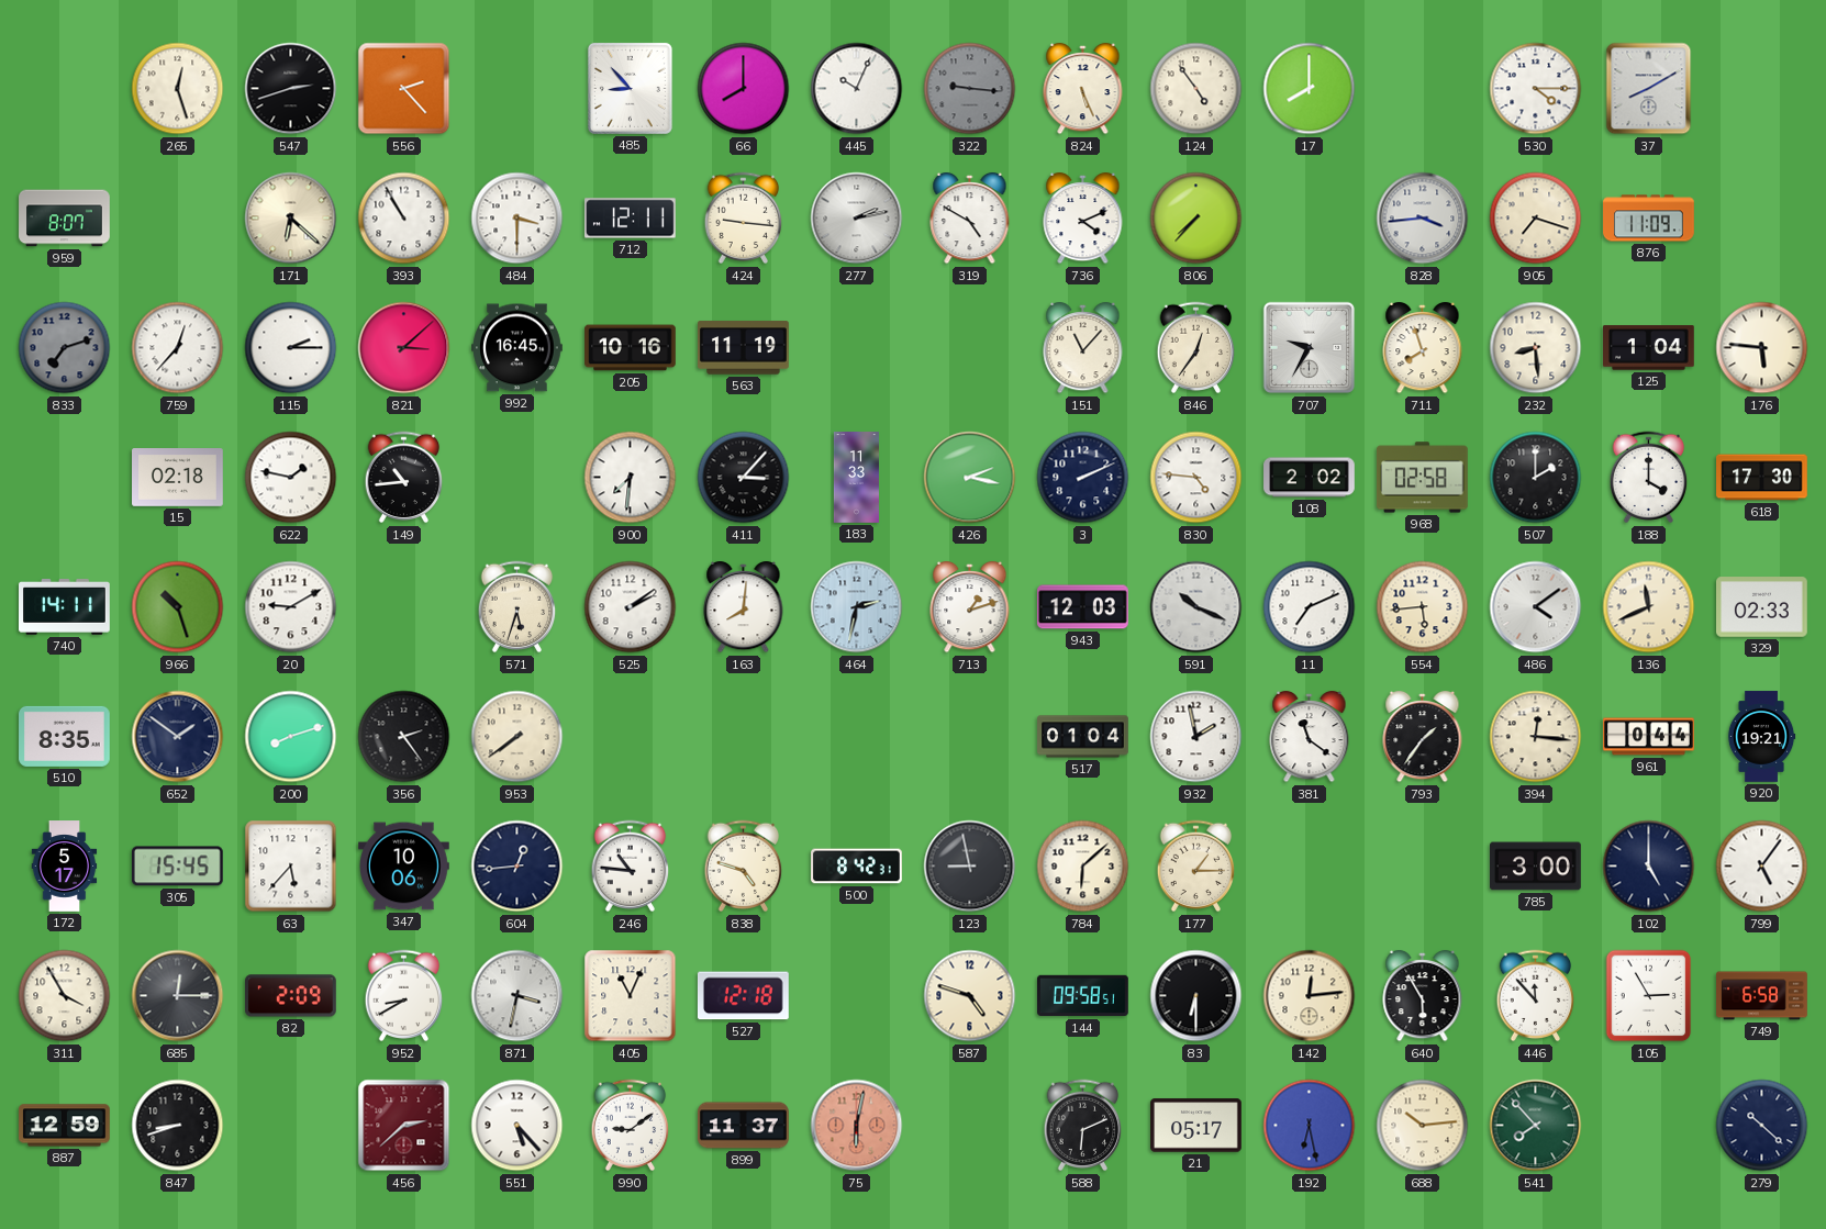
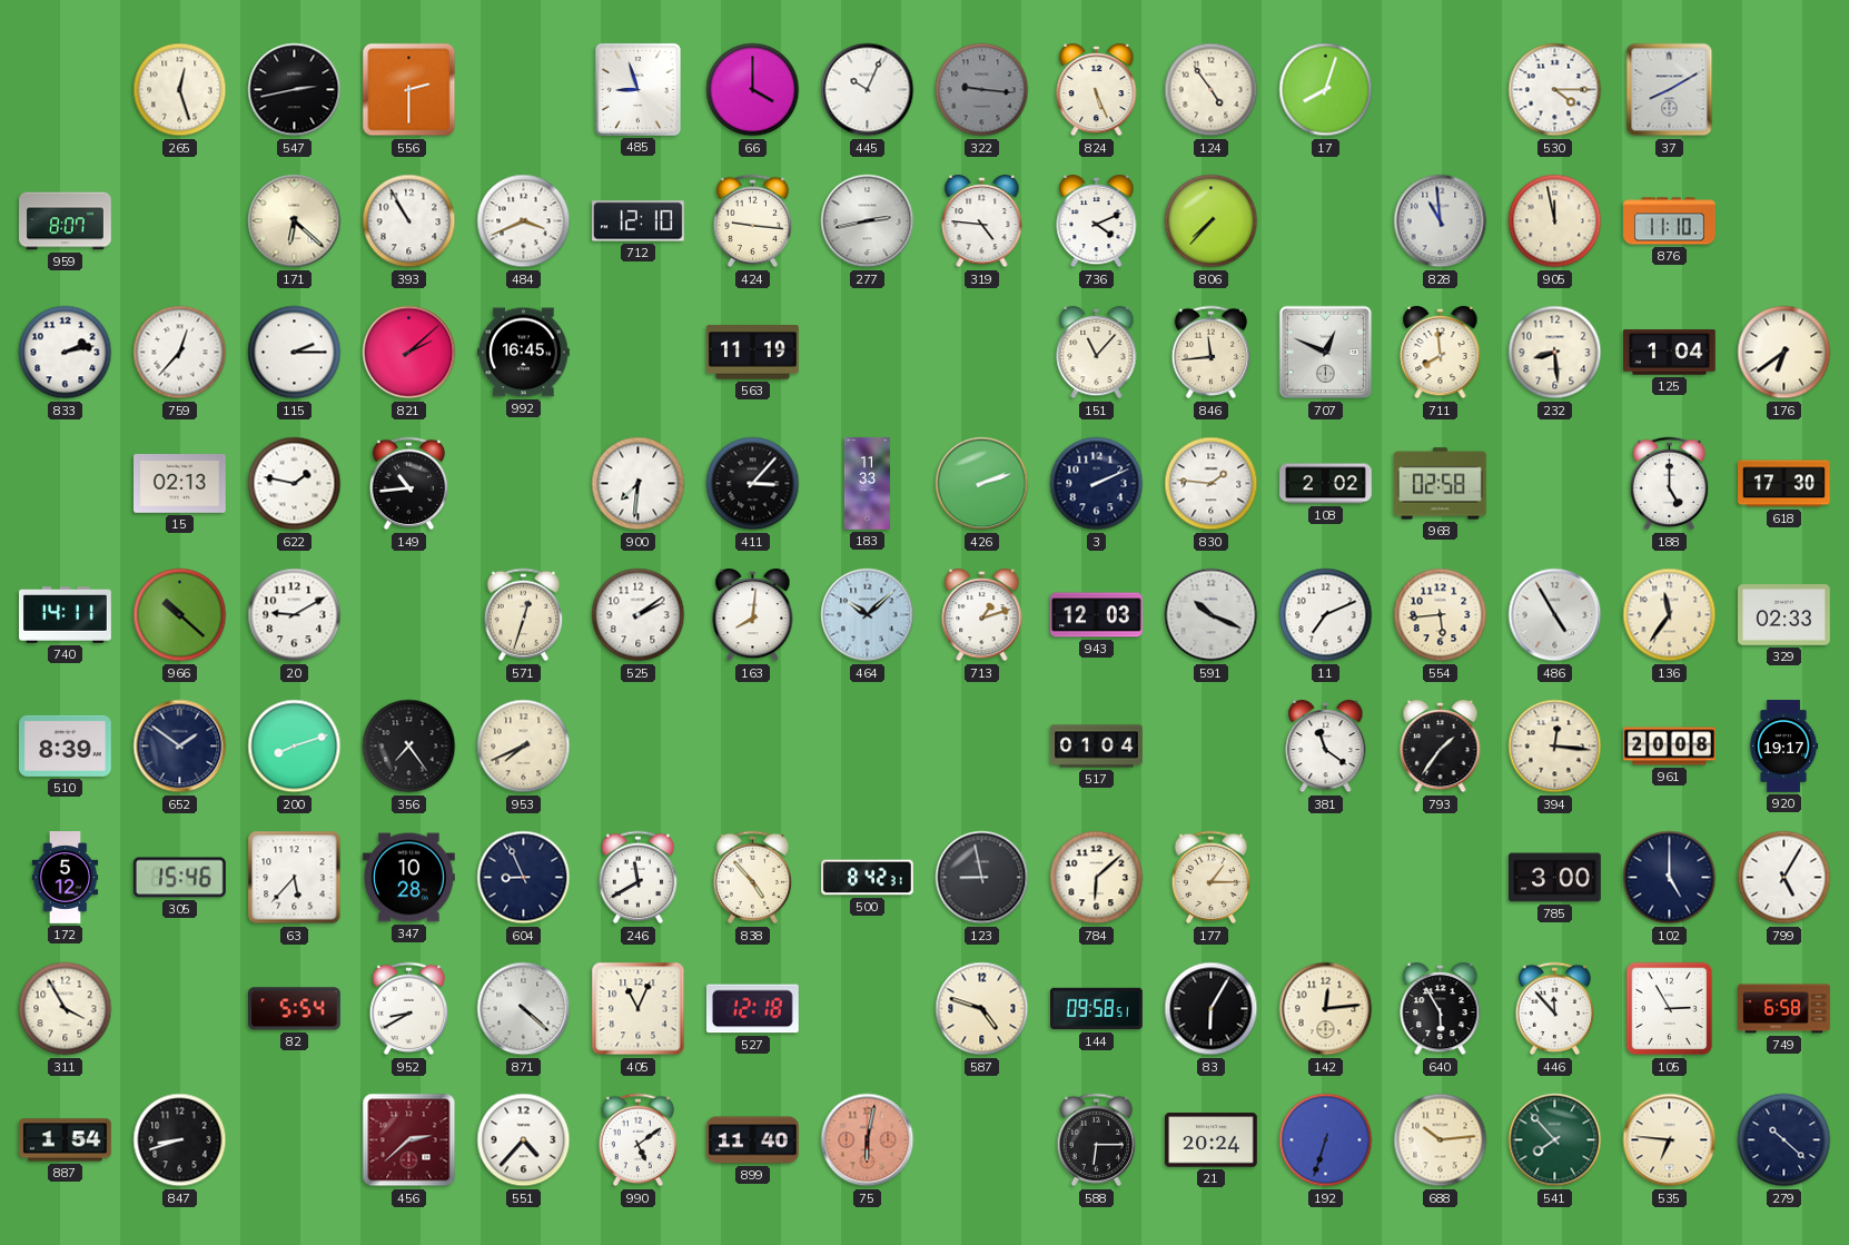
547: 2:42 -> 2:43 (295, 90)
556: 2:23 -> 2:30 (409, 90)
485: 8:53 -> 8:57 (637, 89)
66: 8:00 -> 4:00 (753, 90)
17: 8:00 -> 8:03 (1326, 90)
484: 3:30 -> 3:41 (524, 221)
712: 12:11 -> 12:10 (639, 221)
277: 2:13 -> 2:43 (868, 221)
319: 4:50 -> 4:46 (982, 221)
828: 3:44 -> 10:59 (1441, 221)
905: 7:18 -> 11:58 (1555, 221)
876: 11:09 -> 11:10 (1670, 221)
833: 7:12 -> 2:13 (66, 353)
833 dial: grey -> white (66, 353)
821: 3:08 -> 2:08 (409, 353)
205: 10:16 -> none (631, 348)
846: 12:36 -> 11:44 (1212, 353)
707: 9:35 -> 12:49 (1326, 353)
711: 7:57 -> 7:59 (1441, 353)
176: 5:46 -> 6:39 (1784, 353)
15: 02:18 -> 02:13 (180, 484)
426: 2:17 -> 2:12 (982, 484)
830: 4:46 -> 1:46 (1212, 484)
507: 2:00 -> none (1536, 478)
188: 4:00 -> 5:00 (1670, 484)
966: 10:27 -> 10:22 (180, 615)
571: 5:33 -> 12:33 (524, 615)
464: 2:32 -> 10:08 (868, 615)
486: 4:09 -> 4:55 (1555, 615)
136: 11:41 -> 11:36 (1670, 615)
510: 8:35 -> 8:39 (66, 745)
356: 2:24 -> 7:24 (409, 747)
953: 7:39 -> 7:41 (524, 747)
932: 1:58 -> none (1196, 737)
961: 0:44 -> 20:08 (1670, 747)
920: 19:21 -> 19:17 (1783, 747)
172: 5:17 -> 5:12 (66, 878)
305: 15:45 -> 15:46 (179, 878)
347: 10:06 -> 10:28 (409, 878)
604: 12:44 -> 8:56 (524, 878)
246: 10:46 -> 11:40 (639, 878)
838: 4:48 -> 4:53 (753, 878)
799: 5:06 -> 5:05 (1784, 878)
685: 12:15 -> none (178, 996)
82: 2:09 -> 5:54 (295, 1009)
871: 3:32 -> 4:22 (524, 1009)
83: 6:30 -> 6:05 (1212, 1009)
887: 12:59 -> 1:54 (66, 1140)
551: 5:23 -> 4:37 (524, 1140)
990: 9:09 -> 5:09 (639, 1140)
899: 11:37 -> 11:40 (753, 1140)
588: 6:11 -> 6:15 (1097, 1140)
21: 05:17 -> 20:24 (1212, 1140)
192: 6:28 -> 6:33 (1326, 1140)
535: none -> 6:46 (1670, 1140)
